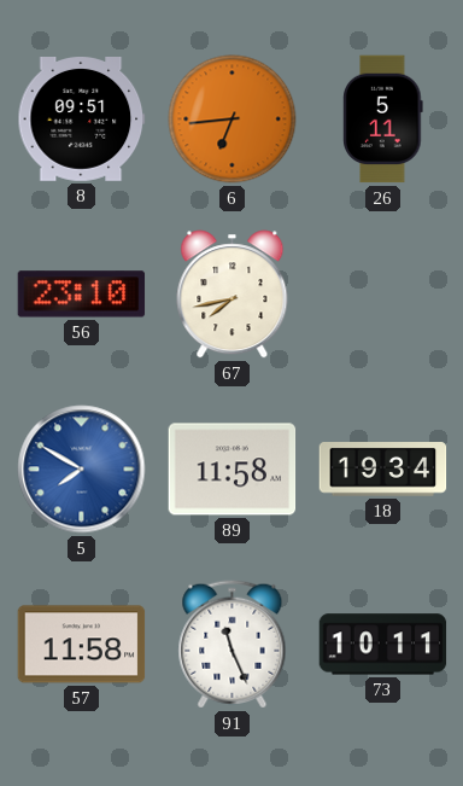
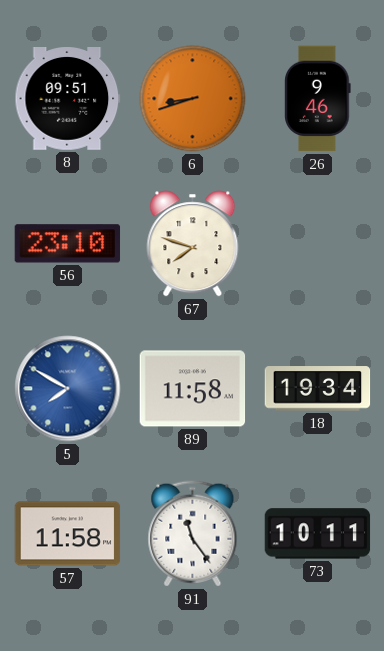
6: 6:44 -> 8:42 (193, 99)
26: 5:11 -> 9:46 (318, 99)
67: 7:43 -> 7:48 (193, 244)
91: 11:26 -> 11:24 (193, 534)
